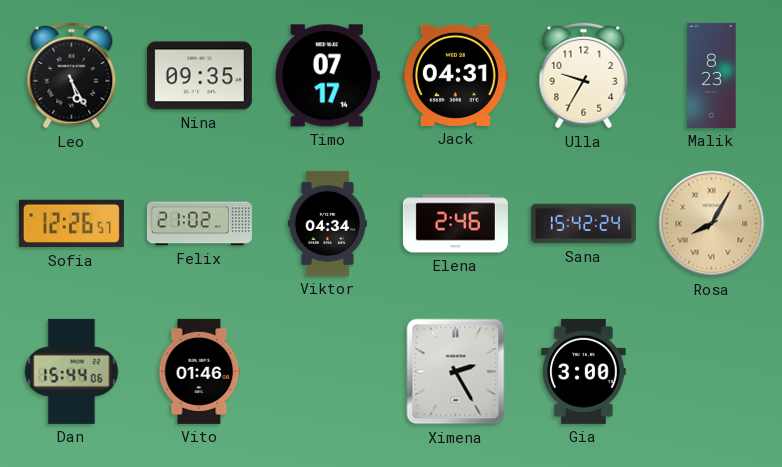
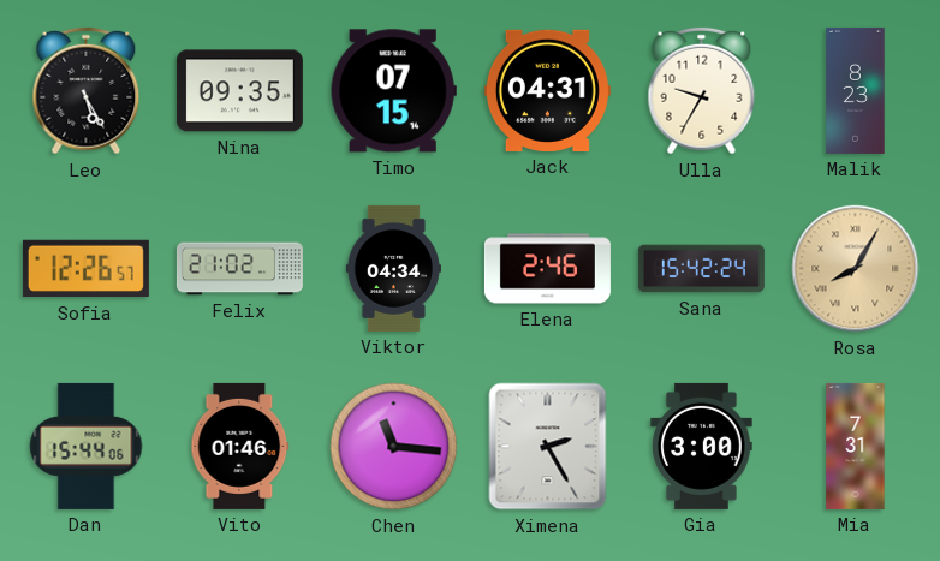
Timo: 07:17 -> 07:15 (393, 91)
Chen: none -> 11:16 (394, 447)
Mia: none -> 7:31 (856, 446)
